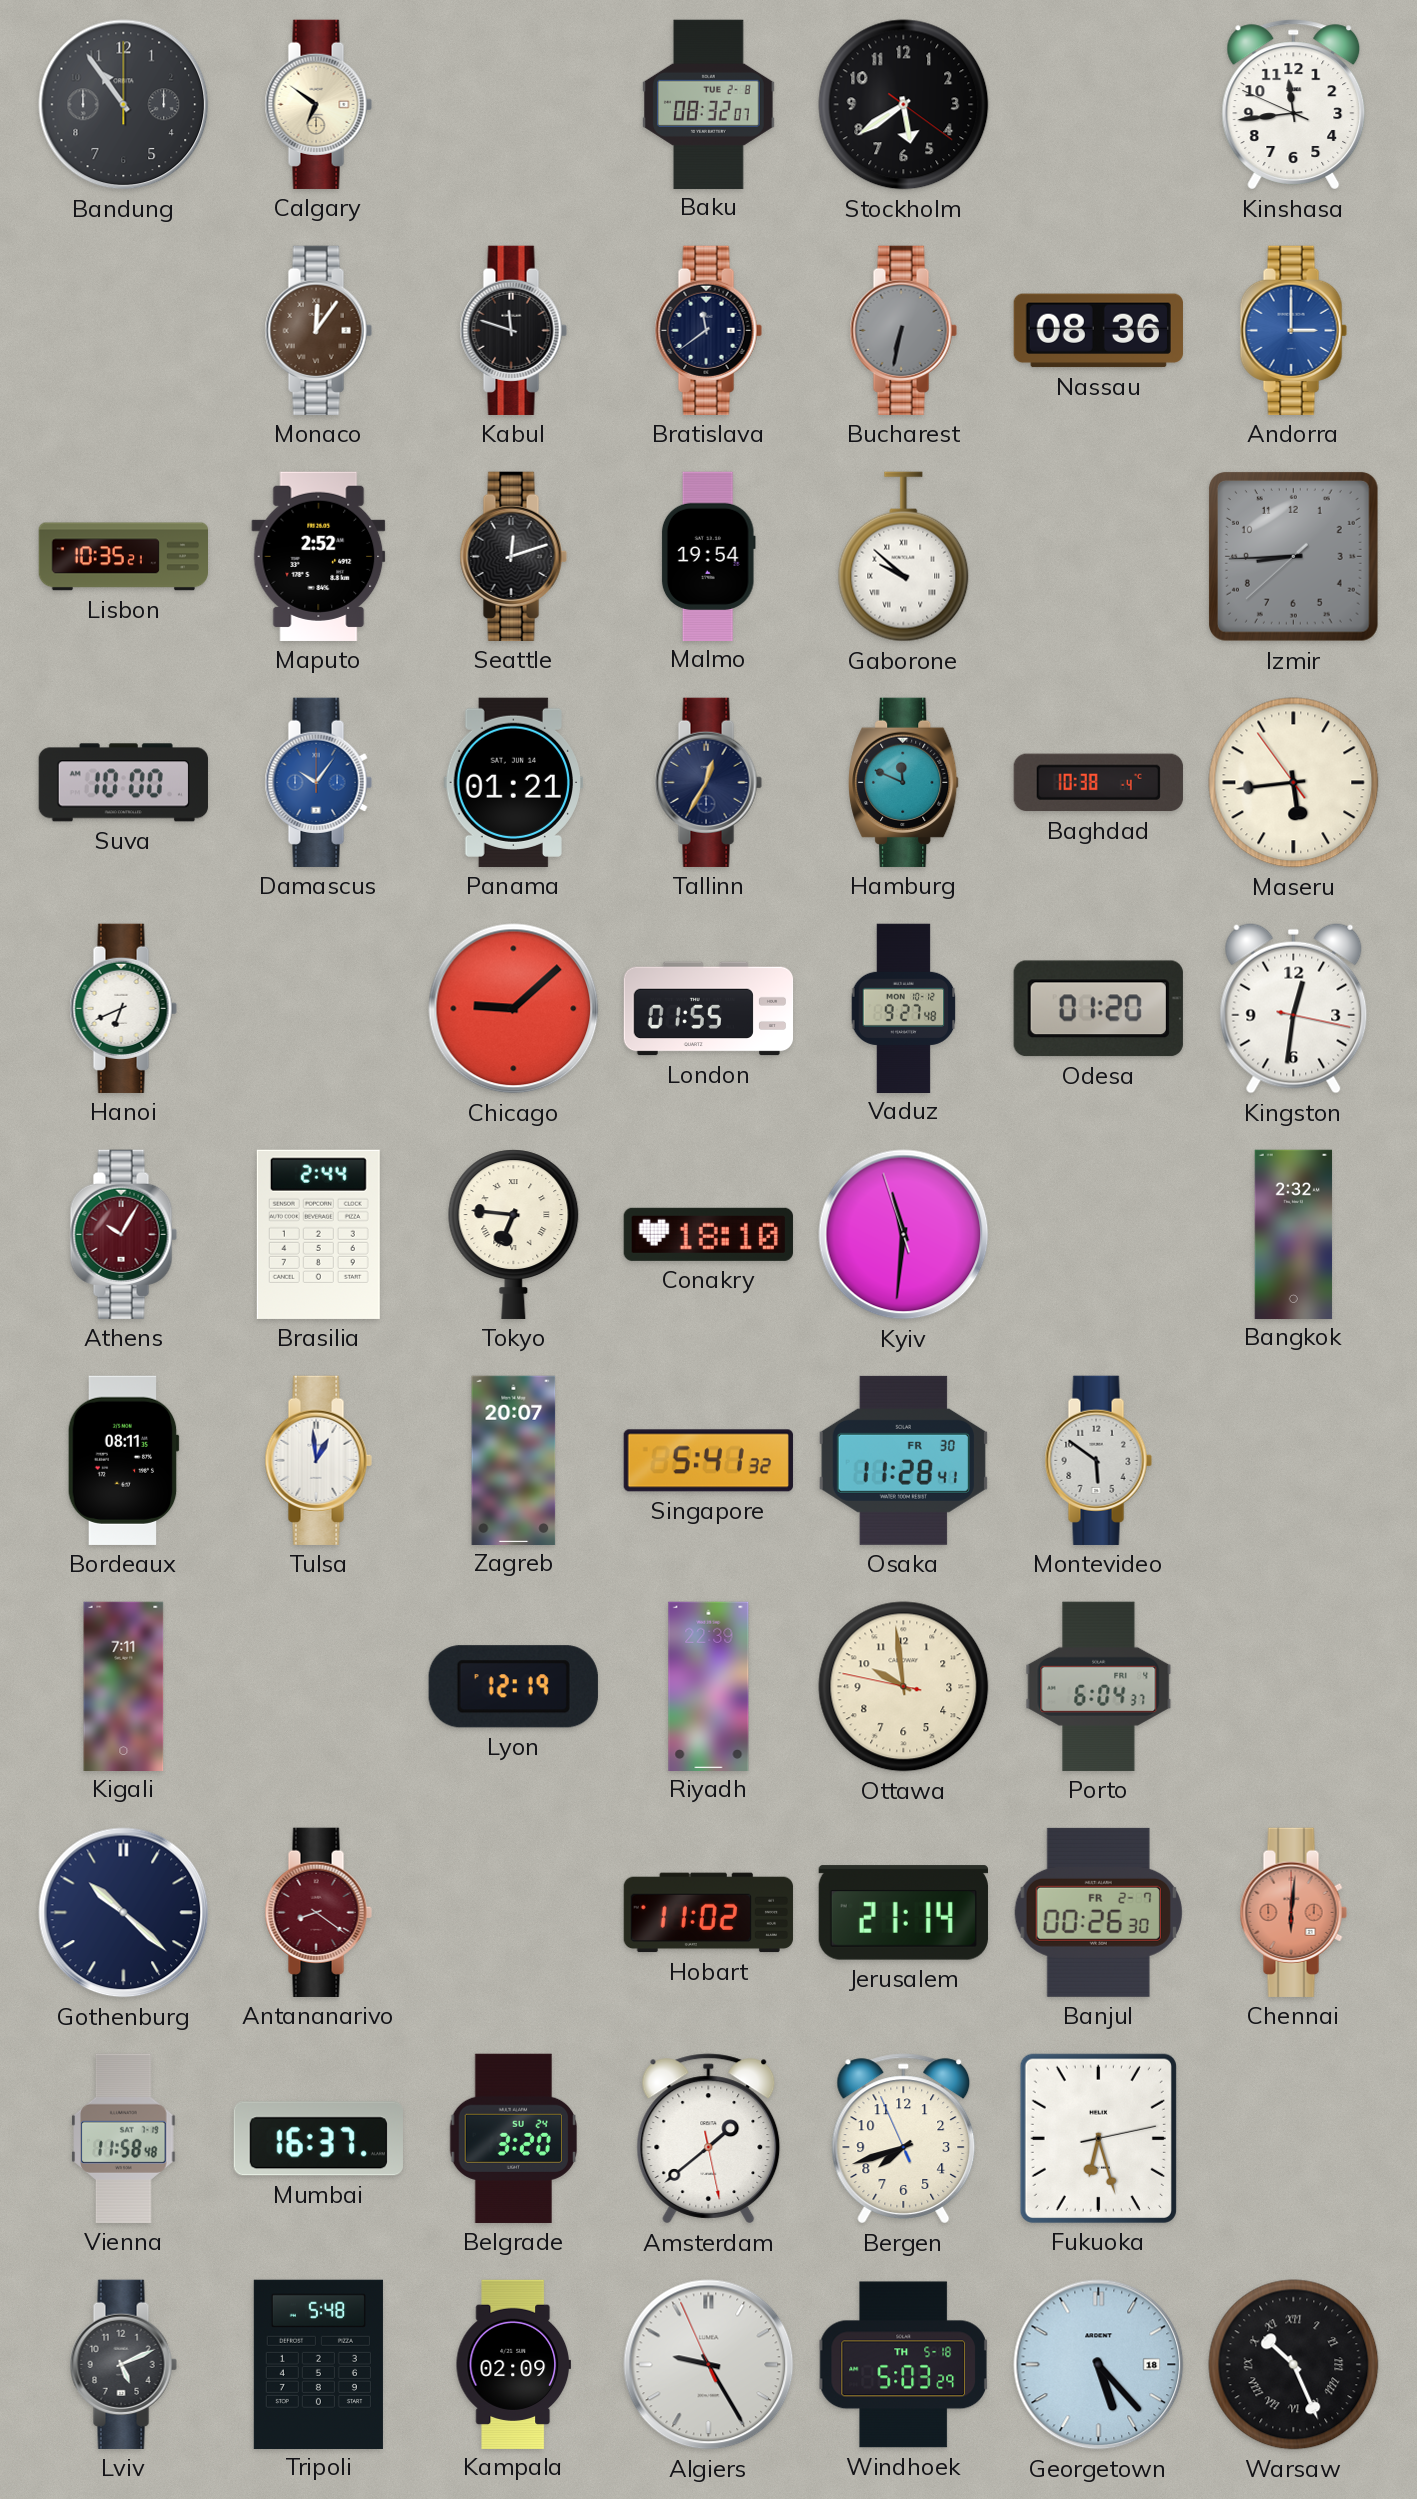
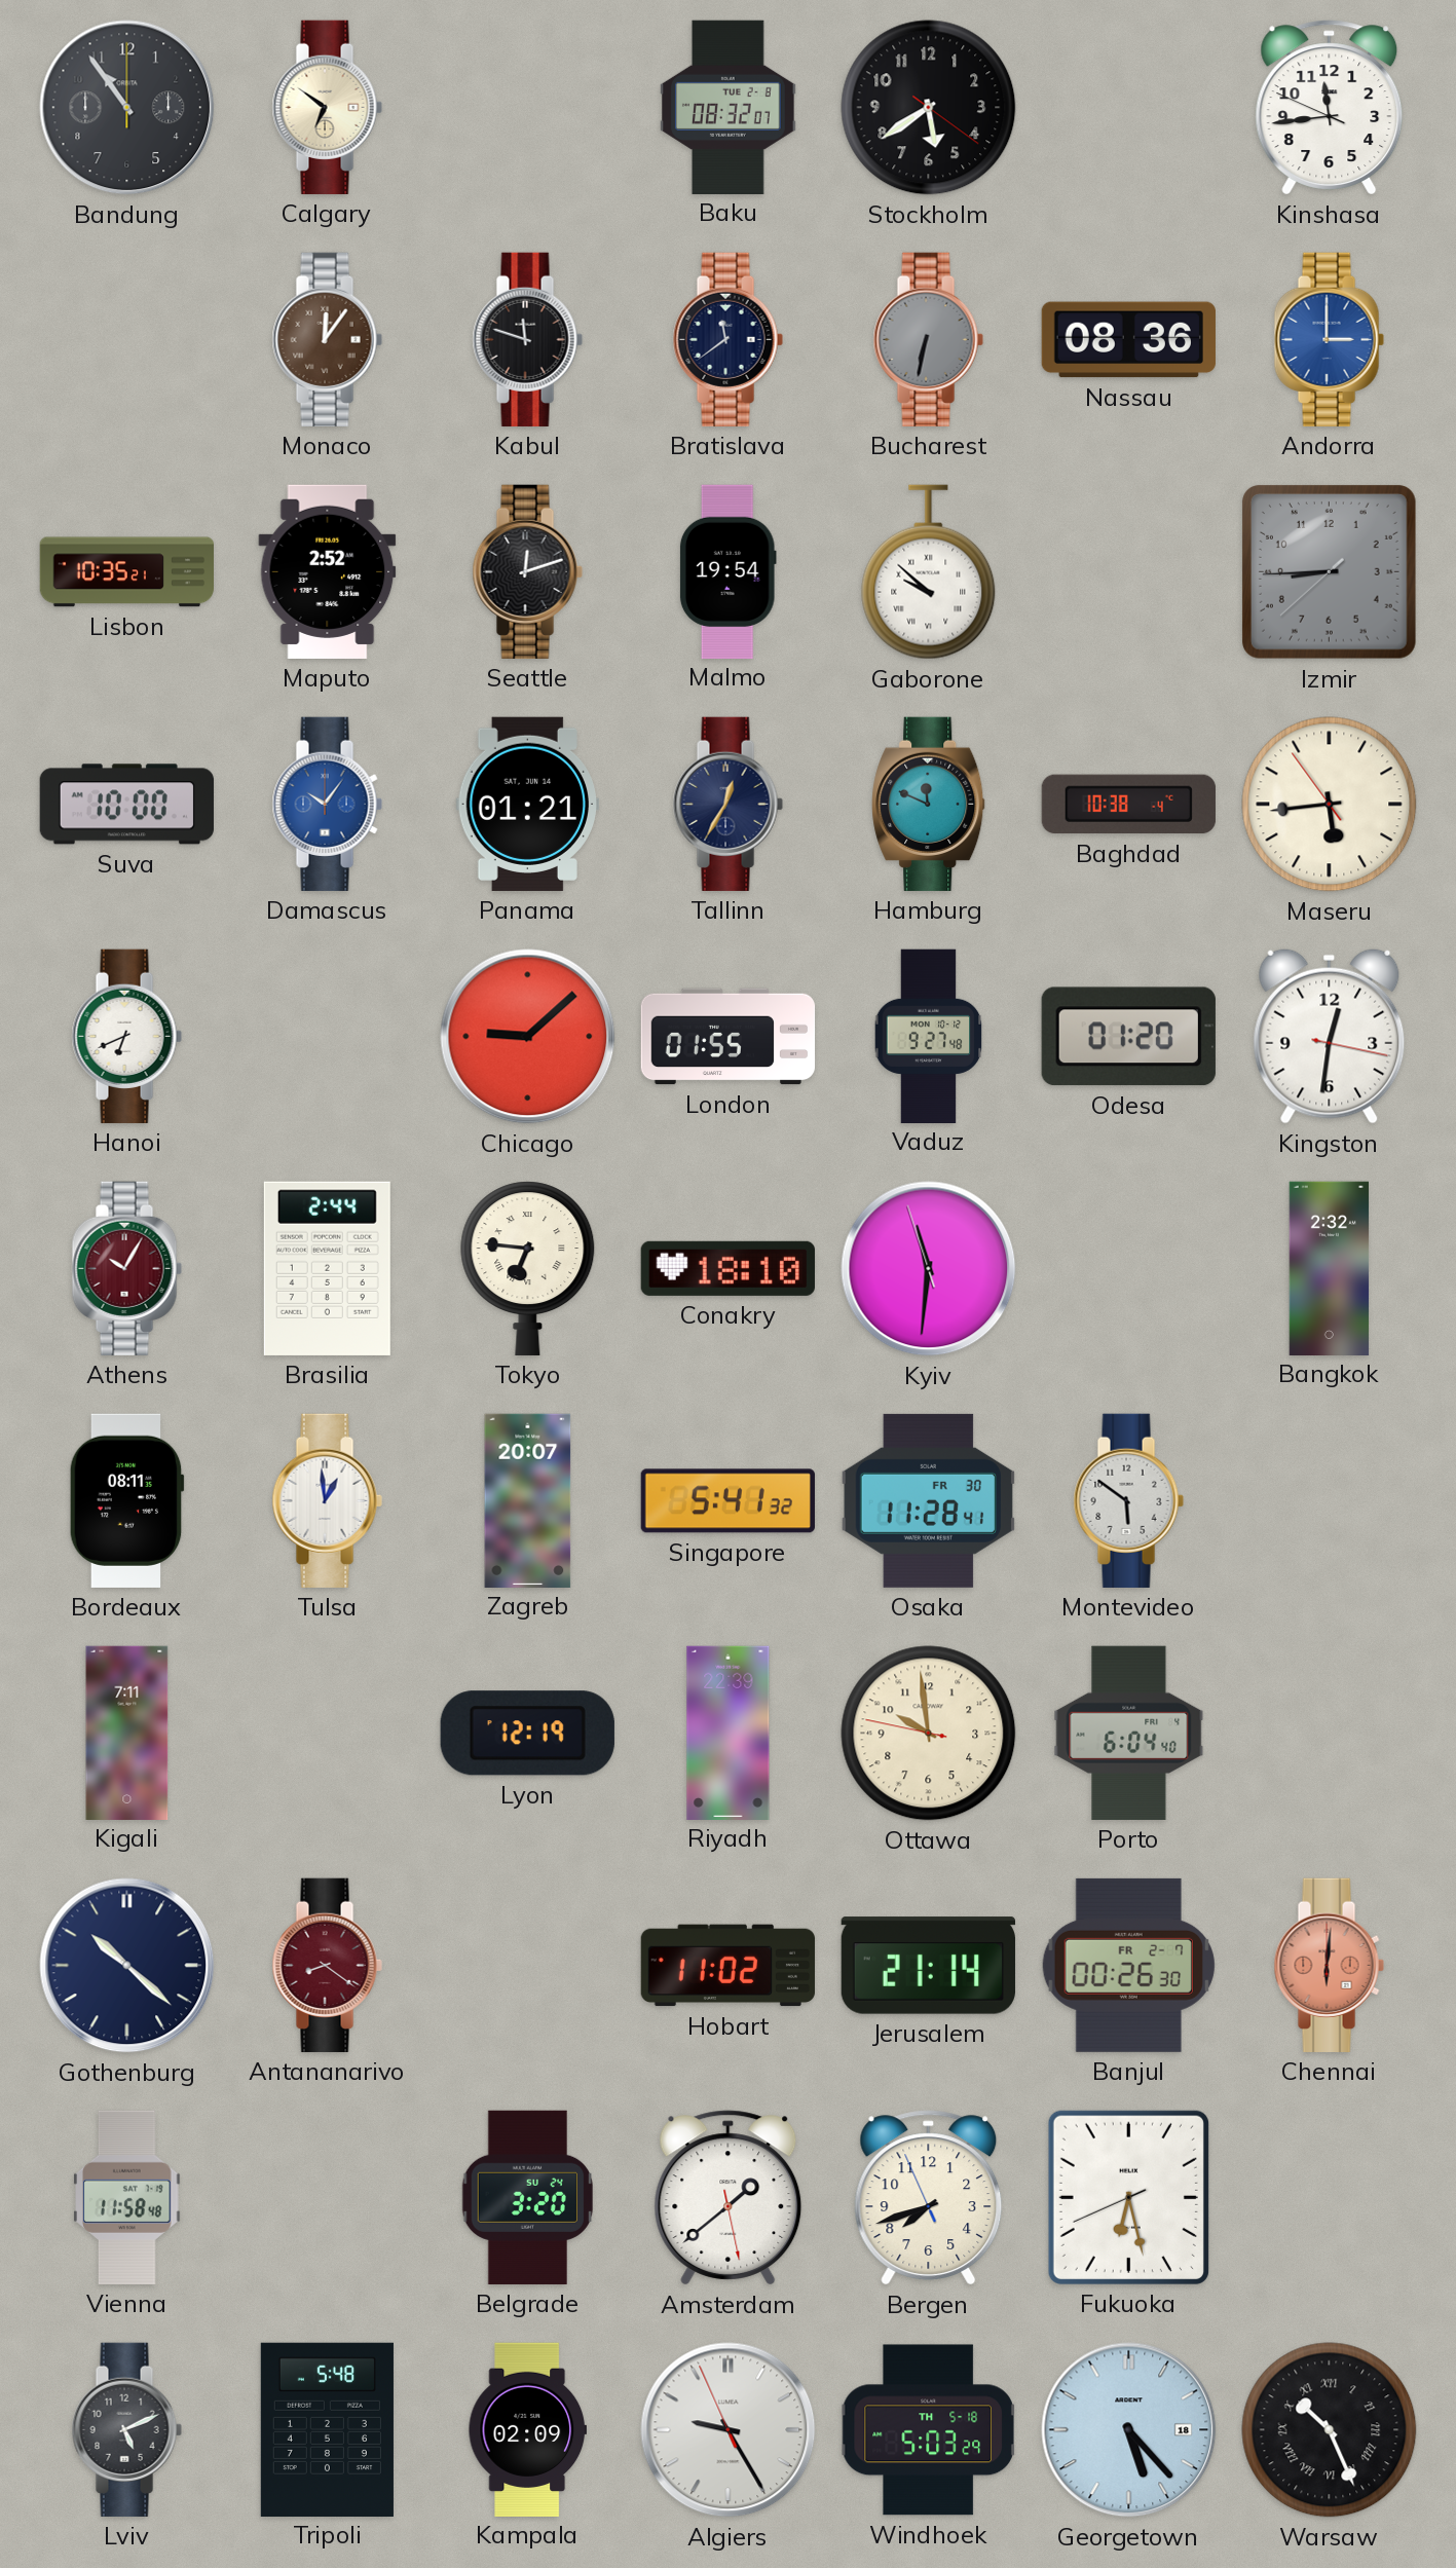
Porto: 6:04:37 -> 6:04:40 (1129, 1733)
Mumbai: 16:37 -> none (318, 2139)
Fukuoka: 6:27:13 -> 6:27:41 (1128, 2197)
